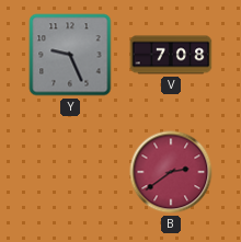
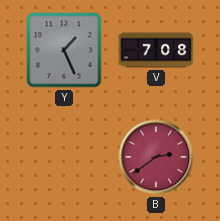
Y: 9:26 -> 1:26 (64, 50)
